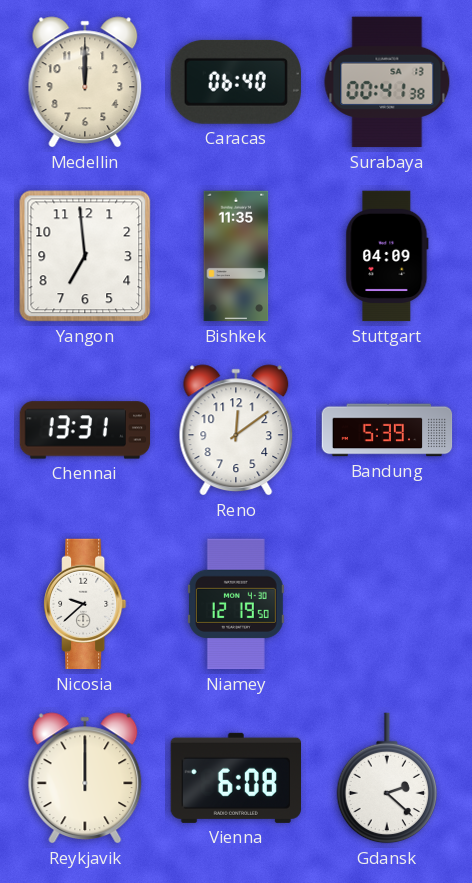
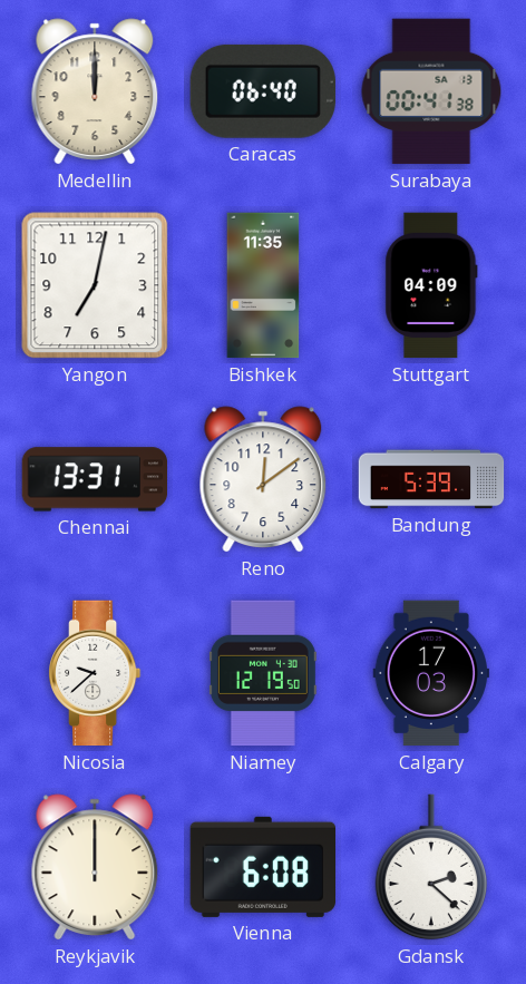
Yangon: 6:59 -> 7:02 (95, 285)
Calgary: none -> 17:03 (430, 673)
